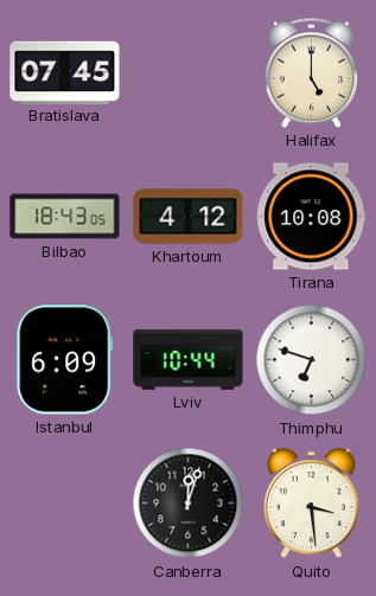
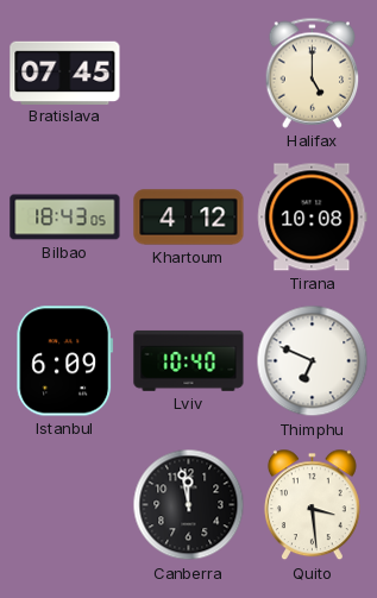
Lviv: 10:44 -> 10:40 (189, 360)
Thimphu: 6:48 -> 6:49 (313, 361)
Canberra: 12:03 -> 11:58 (189, 505)
